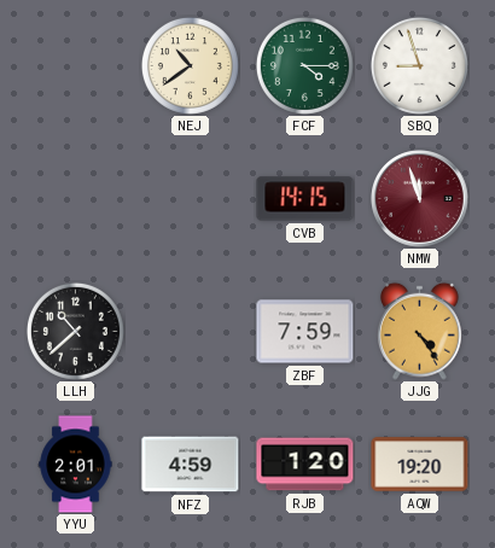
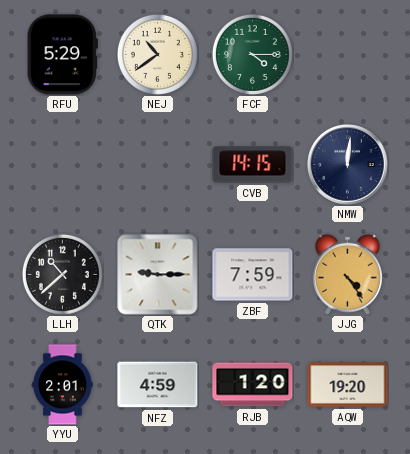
RFU: none -> 5:29 (62, 55)
SBQ: 8:57 -> none (419, 65)
NMW: 11:57 -> 12:01 (348, 165)
NMW dial: burgundy -> navy (348, 165)
QTK: none -> 9:15 (158, 275)
